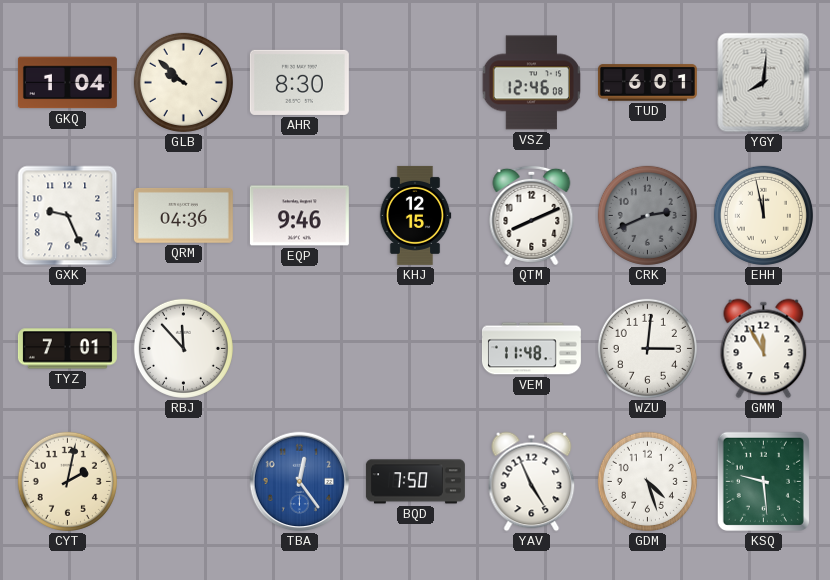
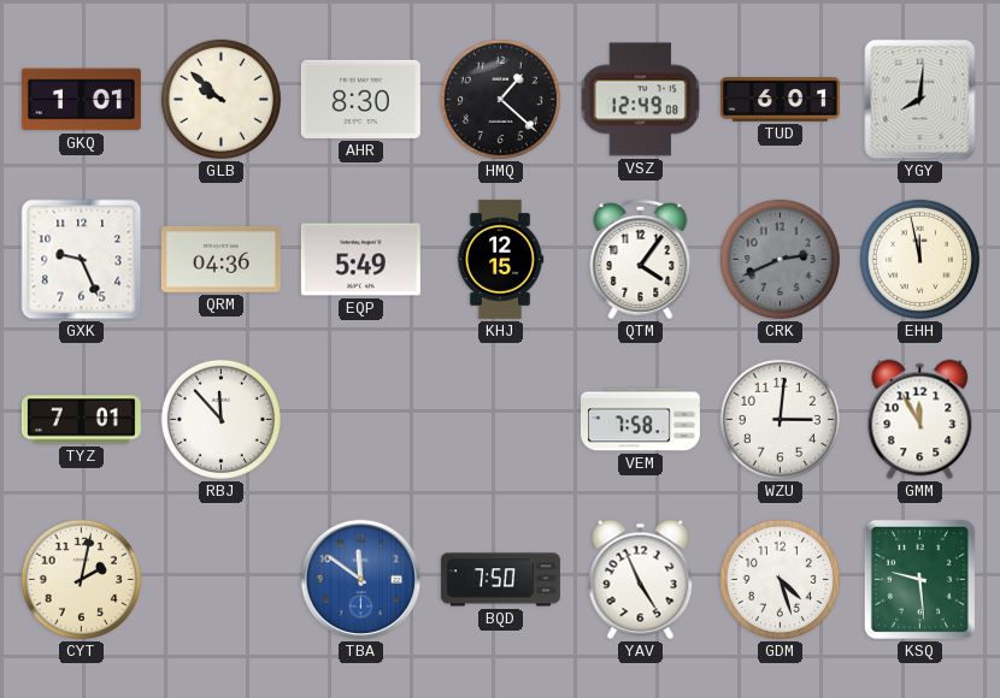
GKQ: 1:04 -> 1:01 (81, 100)
HMQ: none -> 1:22 (500, 99)
VSZ: 12:46 -> 12:49 (640, 100)
EQP: 9:46 -> 5:49 (360, 260)
QTM: 8:11 -> 4:06 (641, 259)
VEM: 11:48 -> 7:58 (640, 420)
TBA: 12:24 -> 11:51 (361, 580)
